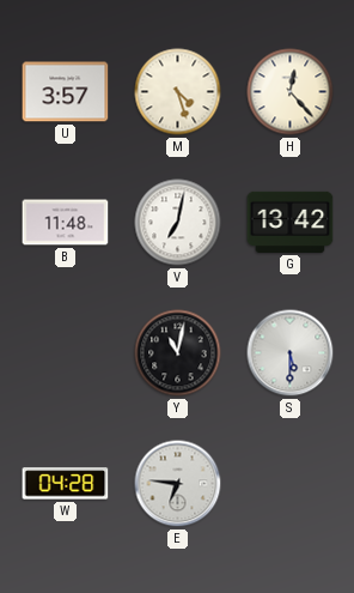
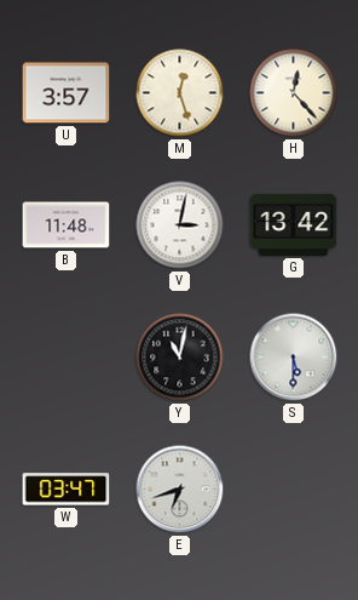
M: 4:27 -> 12:27 (180, 93)
V: 7:02 -> 3:02 (180, 225)
W: 04:28 -> 03:47 (67, 490)
E: 6:46 -> 6:42 (180, 490)
